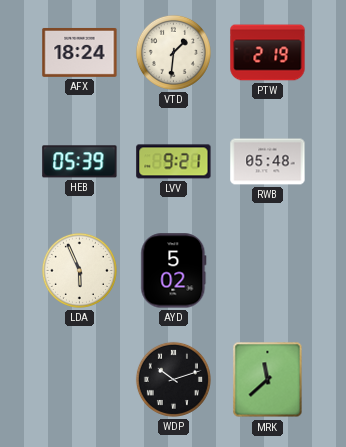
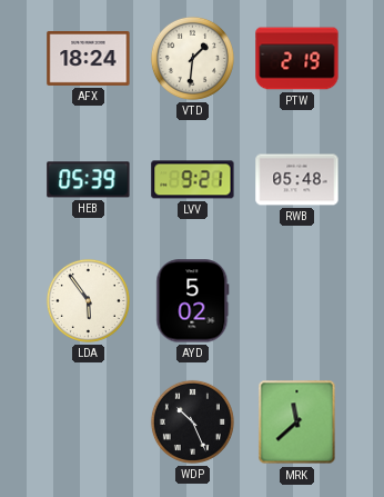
LDA: 5:56 -> 5:54 (88, 300)
WDP: 10:12 -> 10:26 (192, 421)
